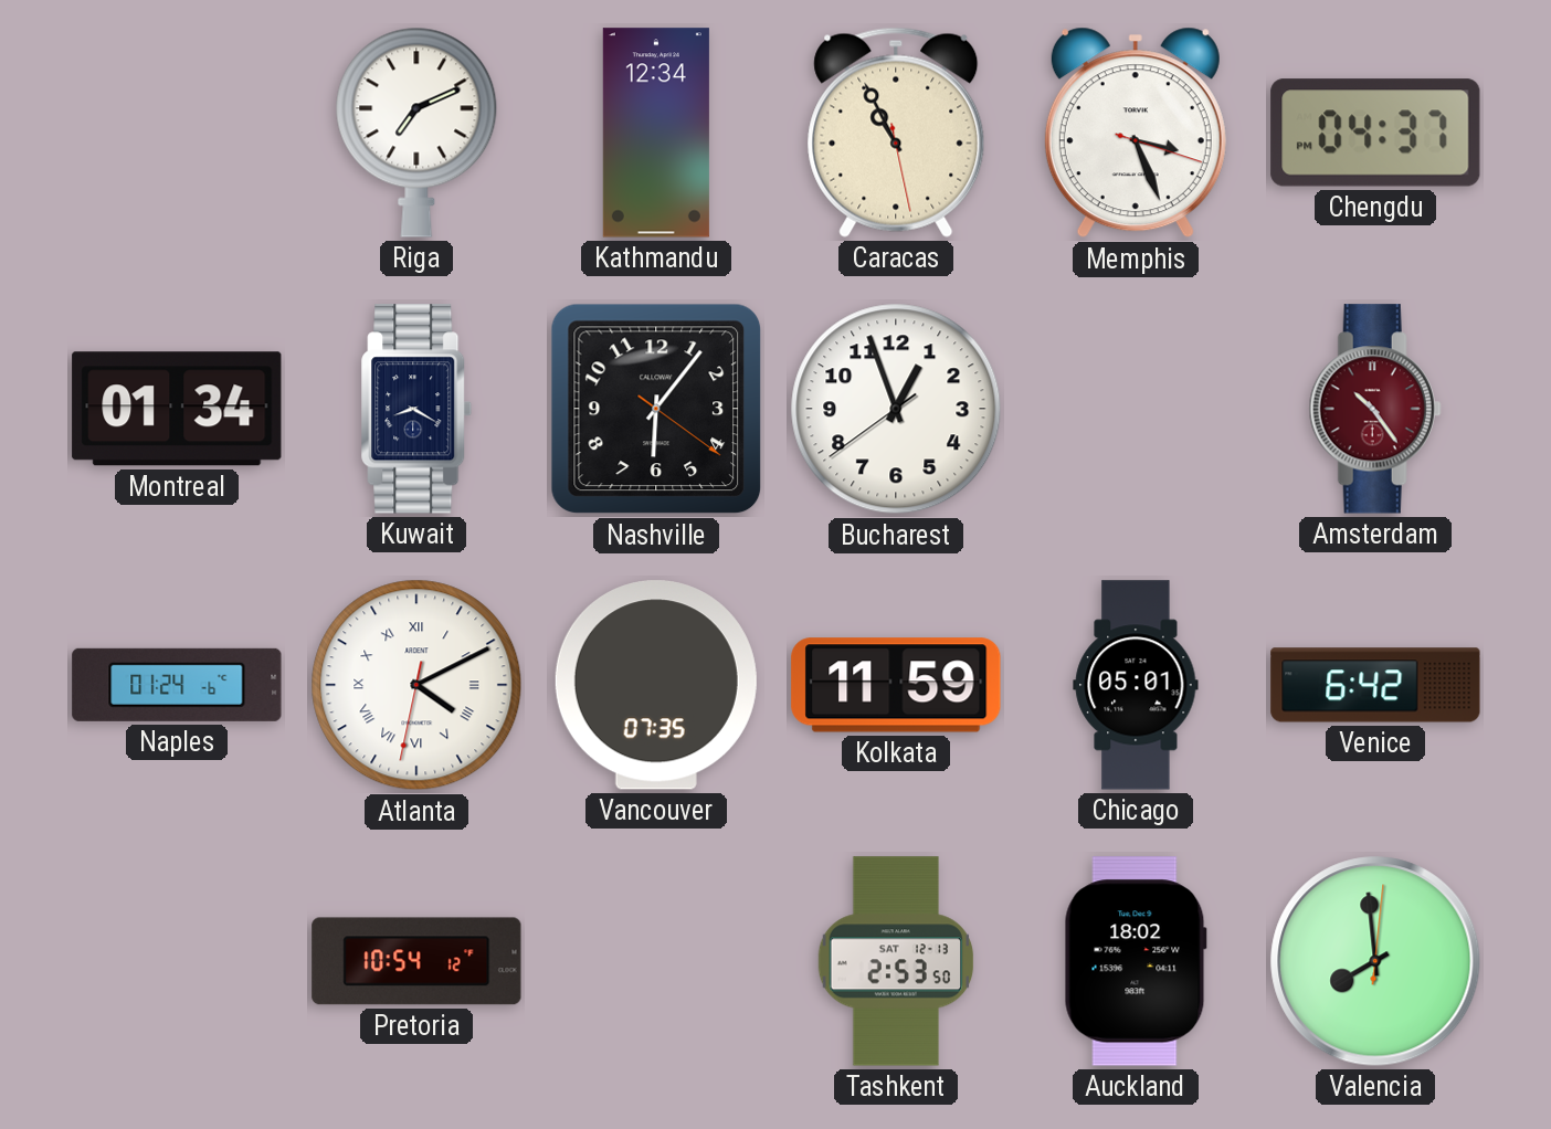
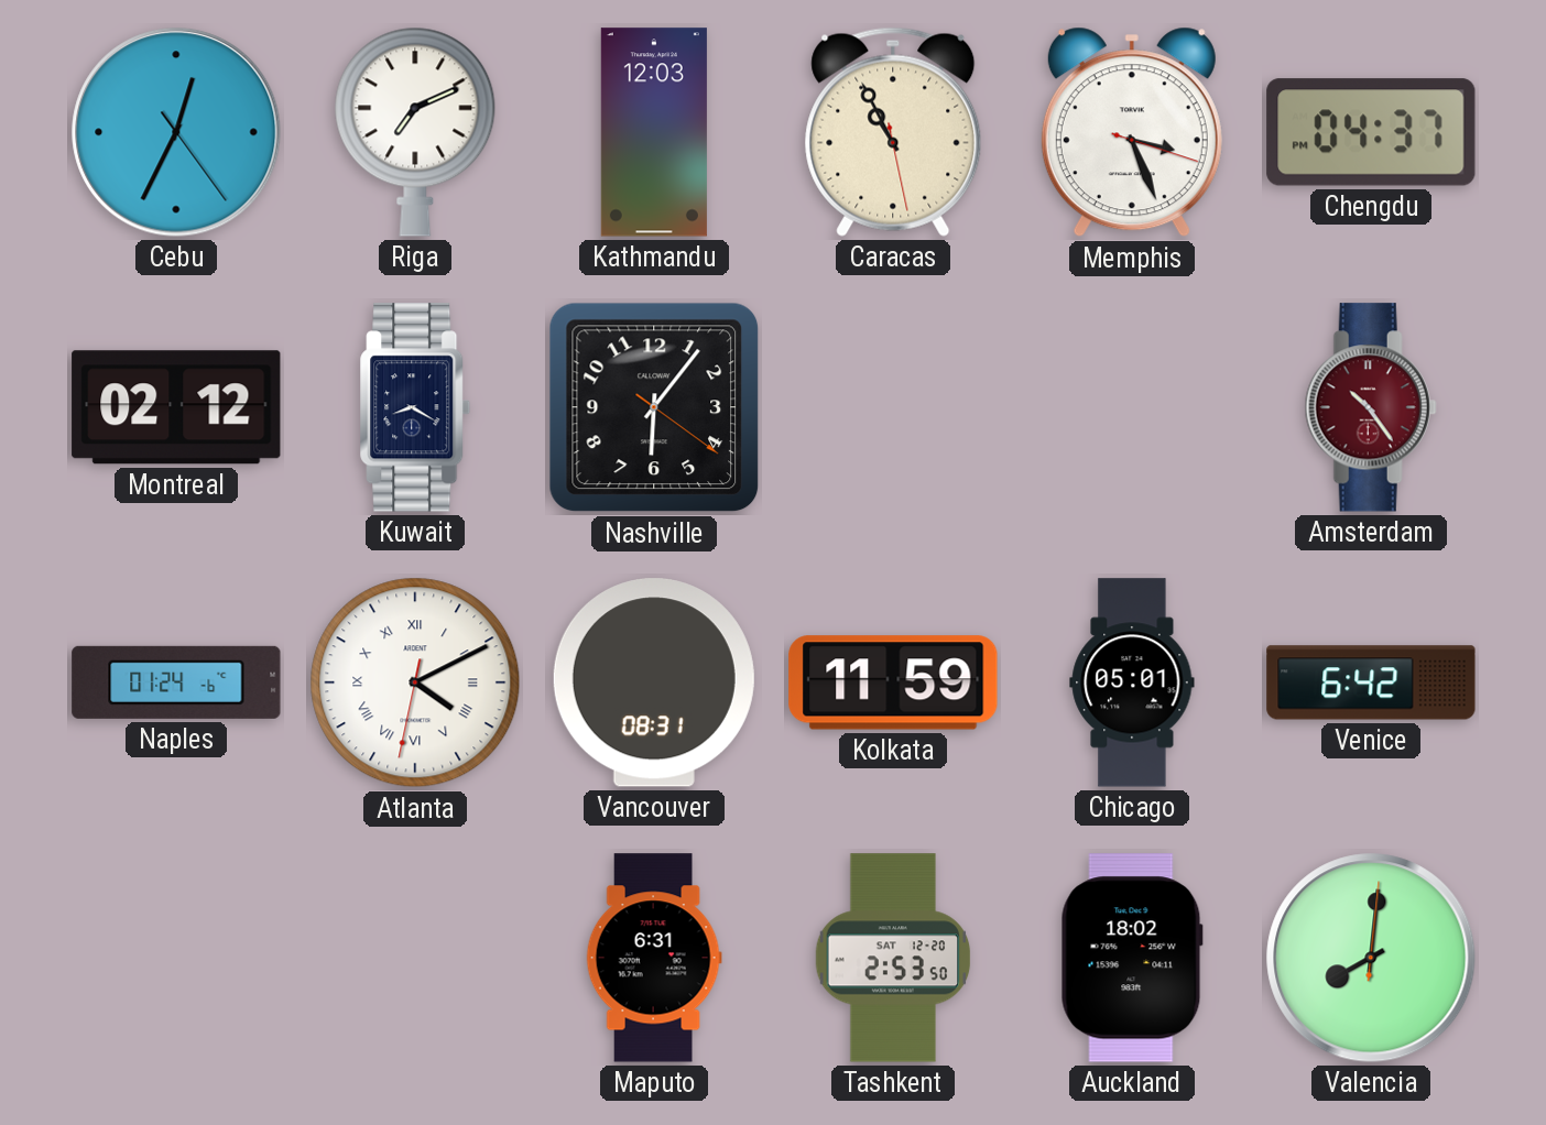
Cebu: none -> 12:34 (176, 132)
Kathmandu: 12:34 -> 12:03 (654, 132)
Montreal: 01:34 -> 02:12 (176, 407)
Bucharest: 12:56 -> none (896, 409)
Vancouver: 07:35 -> 08:31 (654, 682)
Pretoria: 10:54 -> none (416, 961)
Maputo: none -> 6:31 (654, 958)
Tashkent date: SAT 12-13 -> SAT 12-20 (893, 958)
Valencia: 7:59 -> 8:01 (1371, 958)
